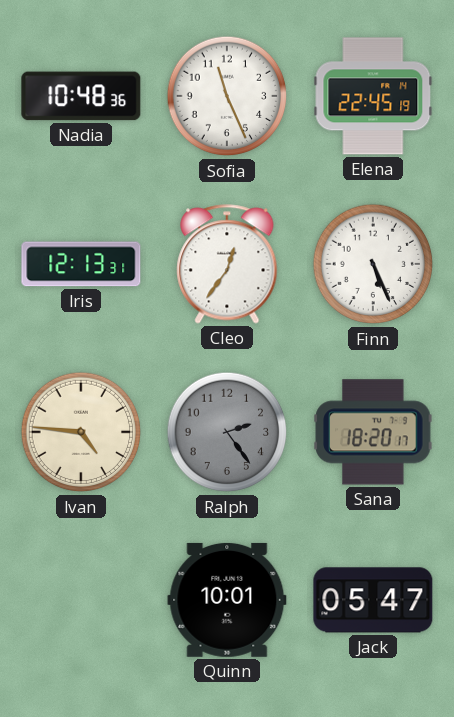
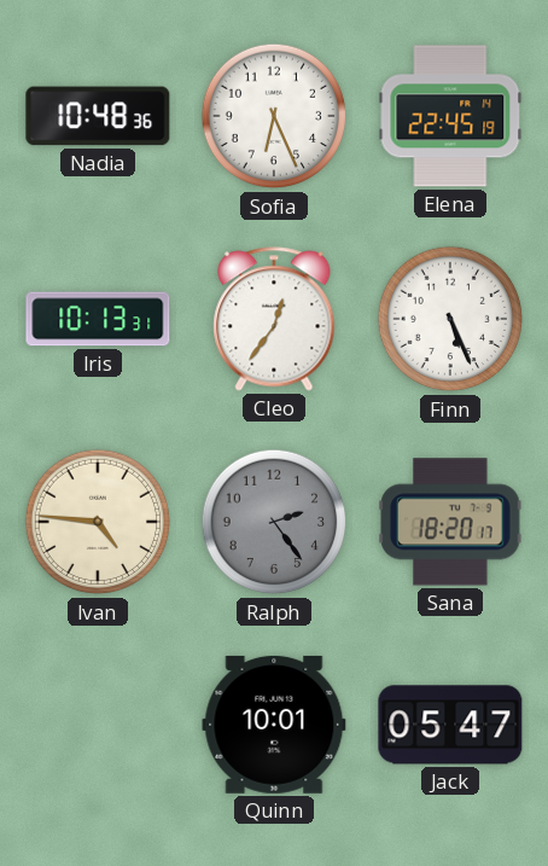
Sofia: 11:26 -> 6:26 (274, 116)
Iris: 12:13 -> 10:13 (98, 319)
